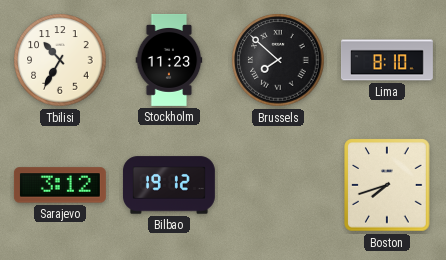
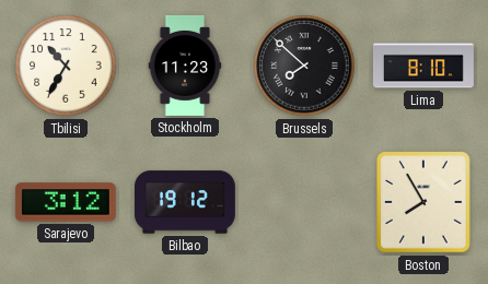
Boston: 7:42 -> 7:55 (423, 202)
